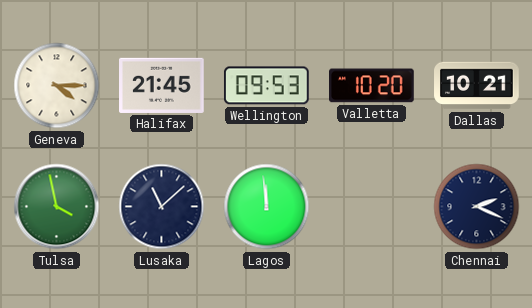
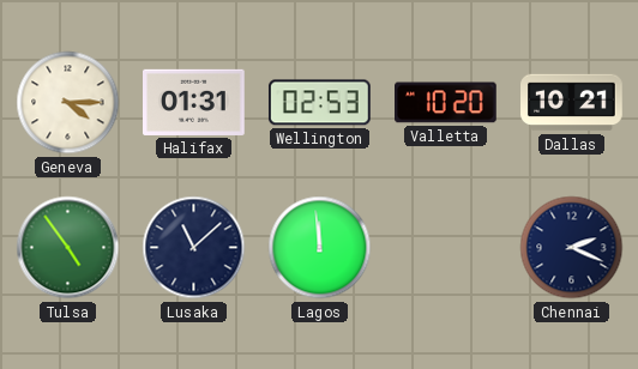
Halifax: 21:45 -> 01:31 (194, 102)
Wellington: 09:53 -> 02:53 (319, 103)
Tulsa: 3:58 -> 4:54 (68, 248)
